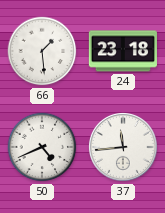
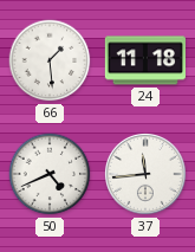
24: 23:18 -> 11:18 (145, 60)
